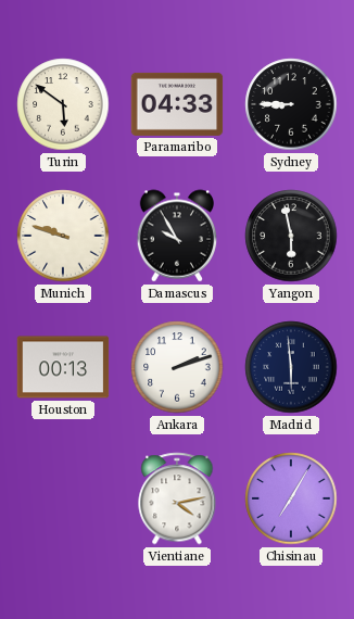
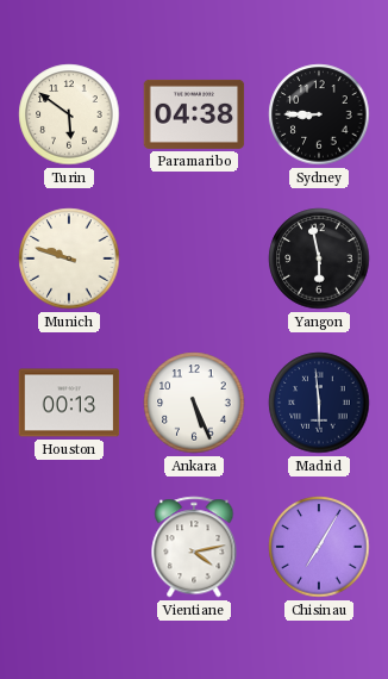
Paramaribo: 04:33 -> 04:38 (194, 114)
Damascus: 9:55 -> none (177, 236)
Ankara: 2:12 -> 5:26 (194, 403)
